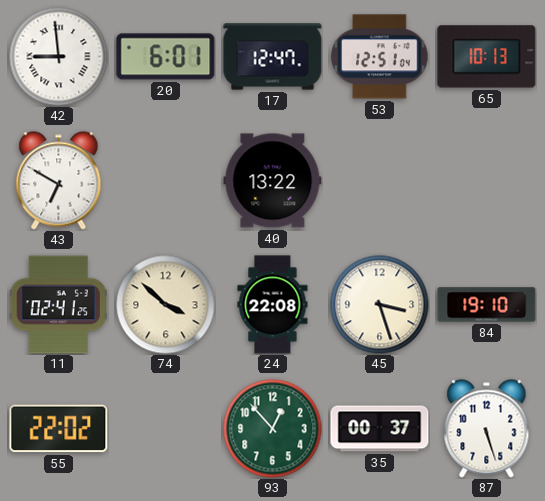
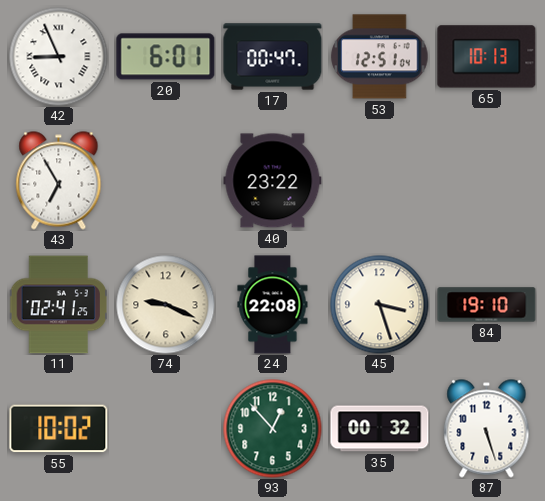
42: 8:59 -> 8:56 (59, 57)
17: 12:47 -> 00:47 (273, 57)
43: 6:50 -> 6:55 (59, 181)
40: 13:22 -> 23:22 (273, 181)
74: 3:52 -> 9:19 (166, 305)
55: 22:02 -> 10:02 (59, 429)
35: 00:37 -> 00:32 (380, 429)
